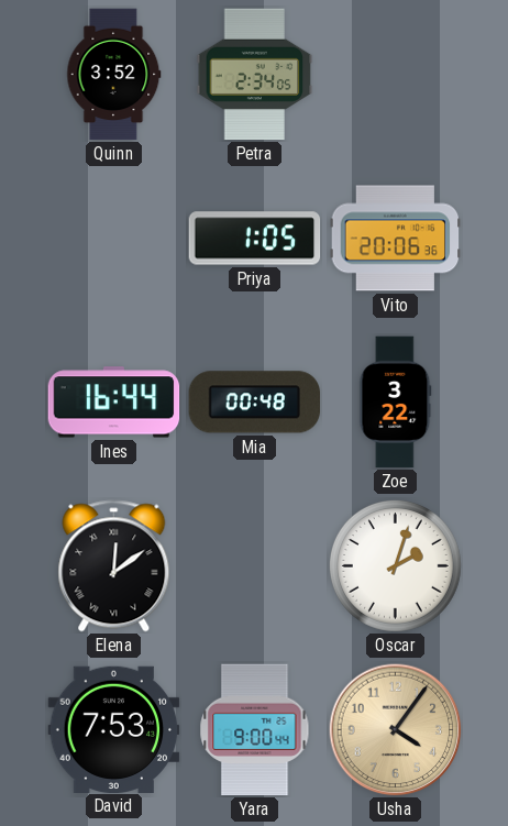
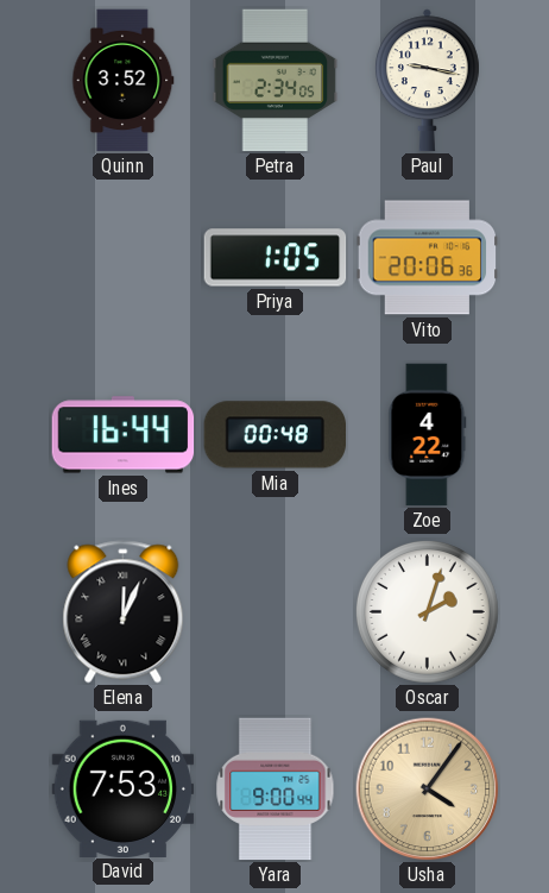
Paul: none -> 9:17 (427, 81)
Zoe: 3:22 -> 4:22 (428, 435)
Elena: 12:09 -> 12:04 (124, 612)
